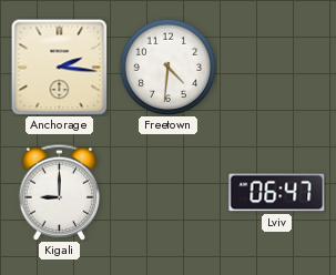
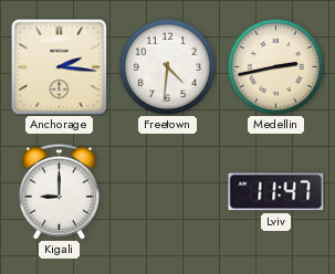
Medellin: none -> 2:43 (275, 66)
Lviv: 06:47 -> 11:47 (276, 192)
